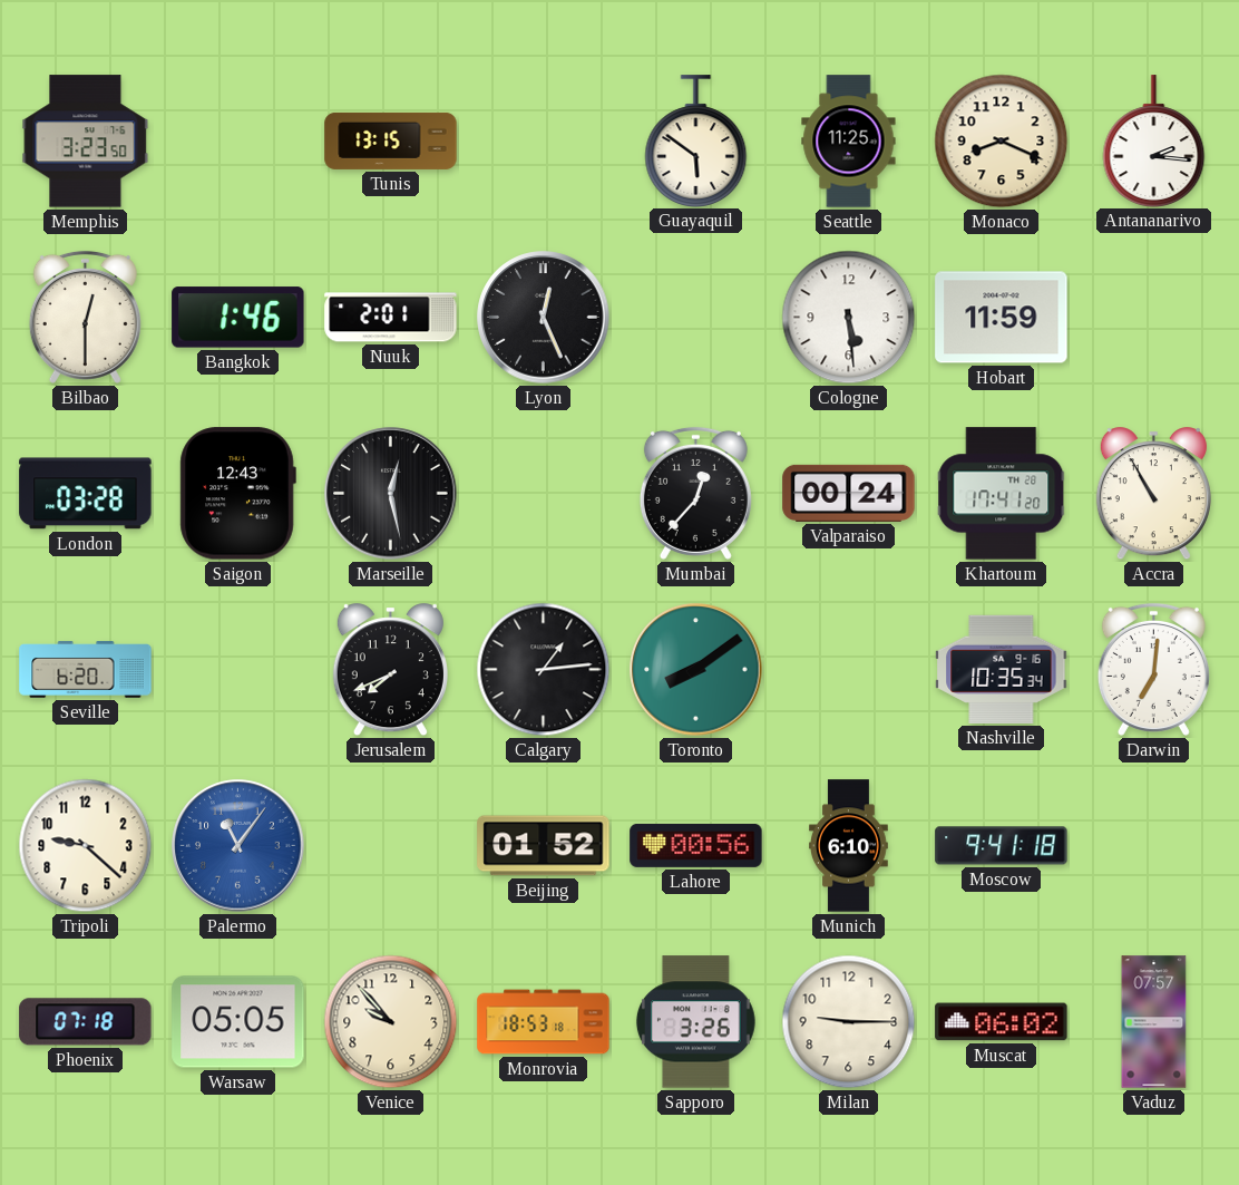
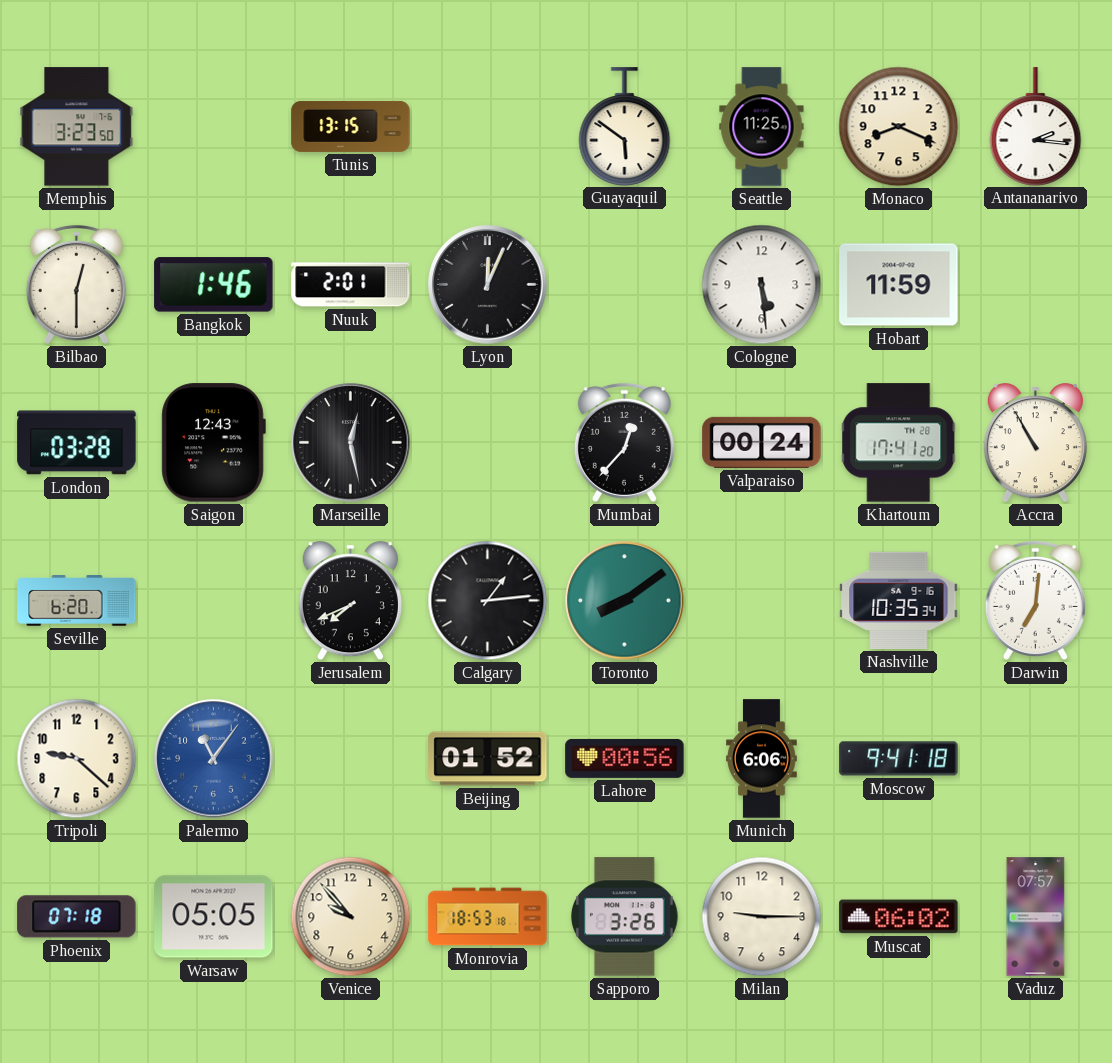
Lyon: 12:26 -> 12:04 (488, 285)
Munich: 6:10 -> 6:06 (762, 759)
